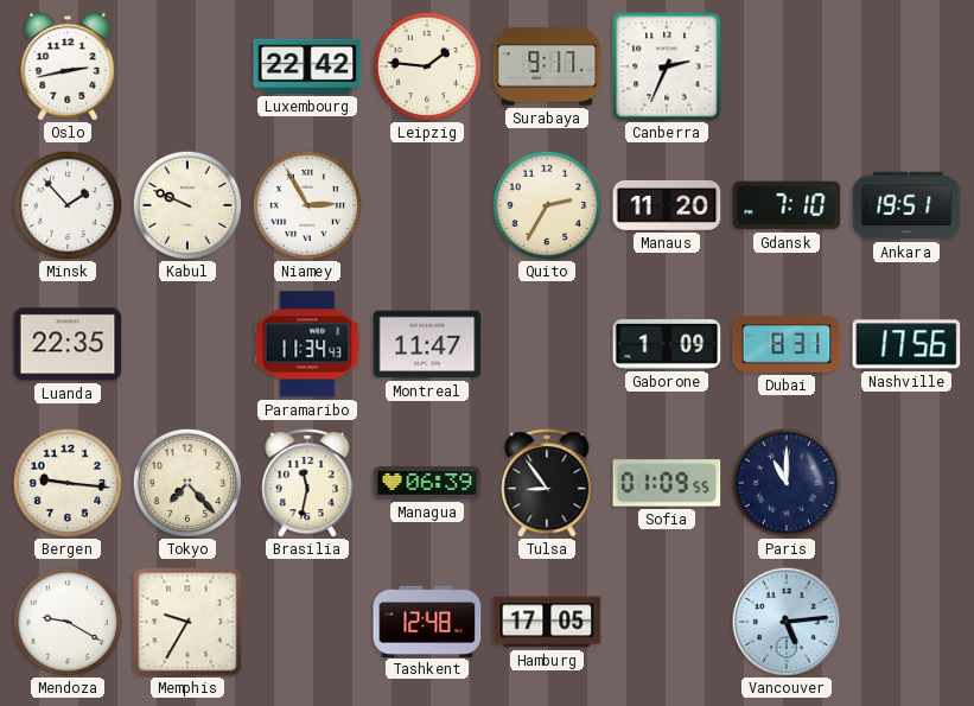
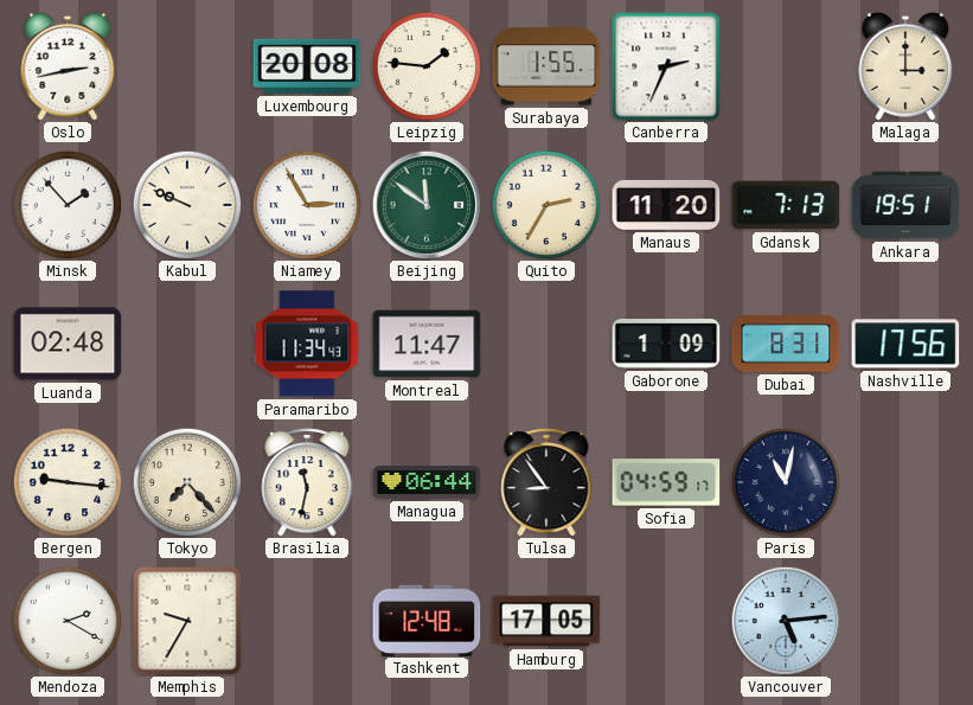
Luxembourg: 22:42 -> 20:08 (307, 66)
Surabaya: 9:17 -> 1:55 (546, 66)
Malaga: none -> 3:00 (905, 66)
Beijing: none -> 11:51 (427, 205)
Gdansk: 7:10 -> 7:13 (786, 205)
Luanda: 22:35 -> 02:48 (68, 344)
Managua: 06:39 -> 06:44 (427, 482)
Sofia: 01:09 -> 04:59 (666, 482)
Paris: 11:00 -> 11:02 (785, 481)
Mendoza: 9:20 -> 2:20 (66, 620)
